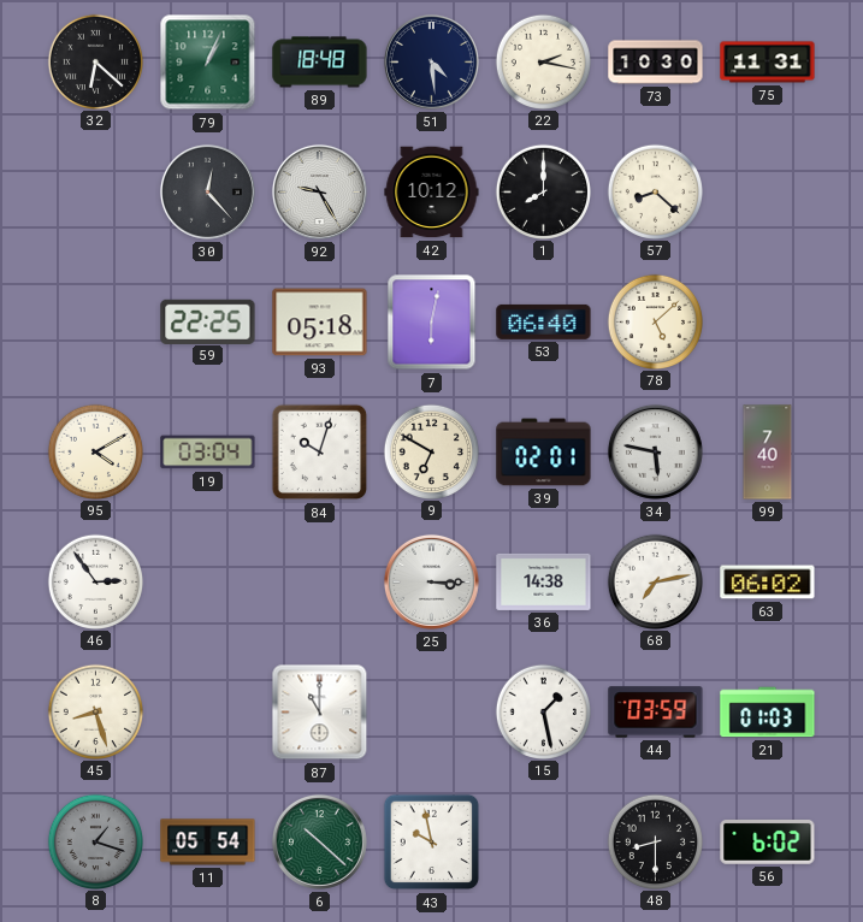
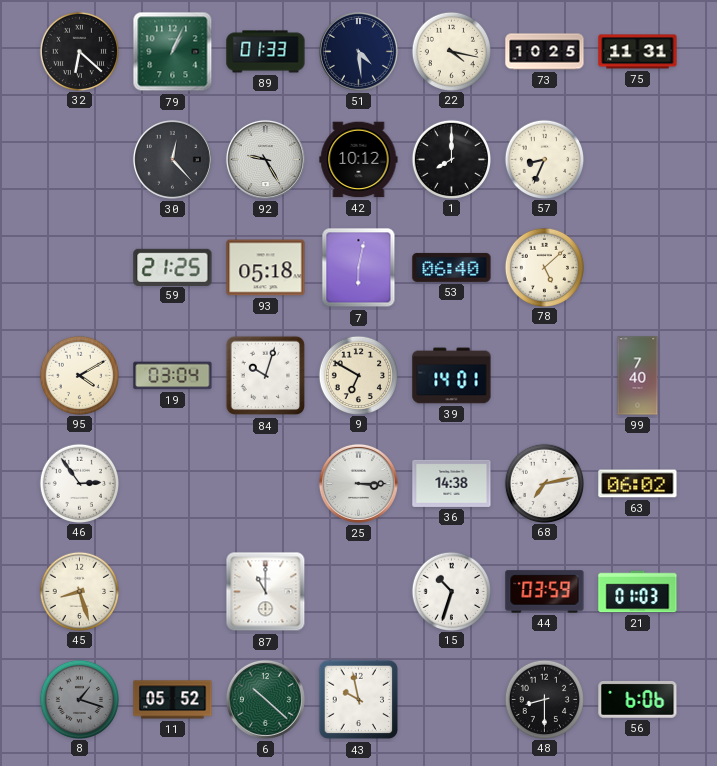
89: 18:48 -> 01:33 (266, 52)
22: 2:17 -> 4:17 (451, 51)
73: 10:30 -> 10:25 (545, 52)
57: 8:22 -> 8:34 (544, 159)
59: 22:25 -> 21:25 (173, 267)
39: 02:01 -> 14:01 (452, 376)
34: 5:47 -> none (655, 451)
15: 1:28 -> 10:33 (451, 591)
11: 05:54 -> 05:52 (173, 700)
56: 6:02 -> 6:06 (638, 700)
